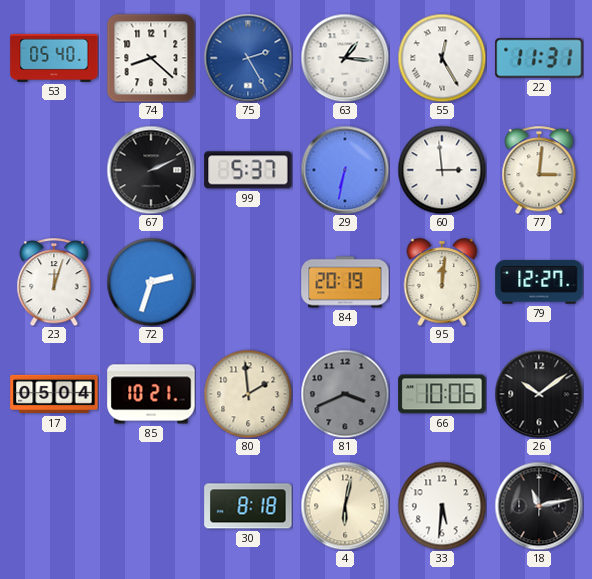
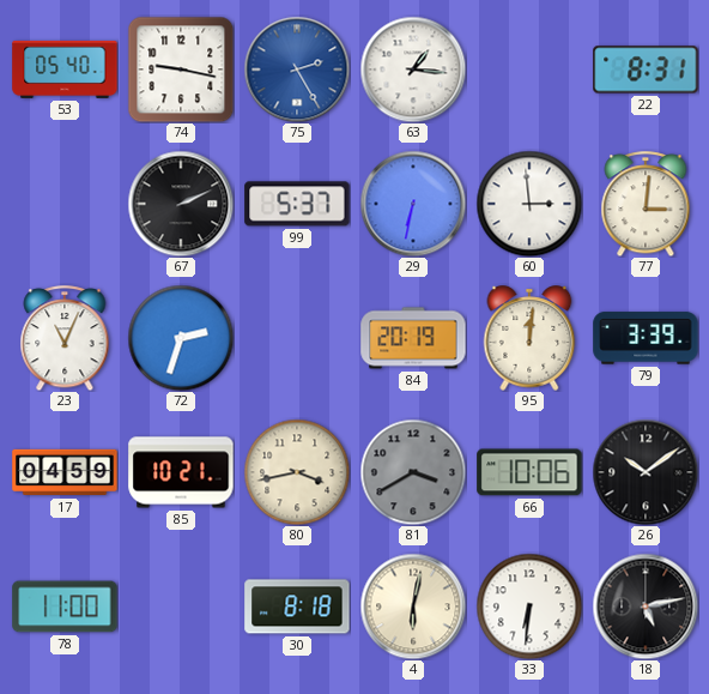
74: 8:22 -> 9:17 (181, 70)
55: 12:25 -> none (442, 58)
22: 11:31 -> 8:31 (646, 70)
23: 12:03 -> 11:04 (65, 338)
79: 12:27 -> 3:39 (646, 338)
17: 05:04 -> 04:59 (65, 472)
80: 1:59 -> 3:43 (297, 472)
81: 3:41 -> 3:40 (413, 472)
78: none -> 11:00 (65, 607)
33: 5:31 -> 6:31 (529, 607)
18: 11:13 -> 5:13 (646, 607)
